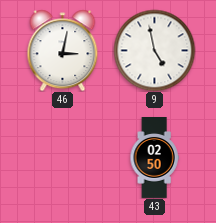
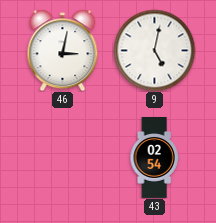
9: 4:58 -> 5:02 (154, 50)
43: 02:50 -> 02:54 (154, 158)
